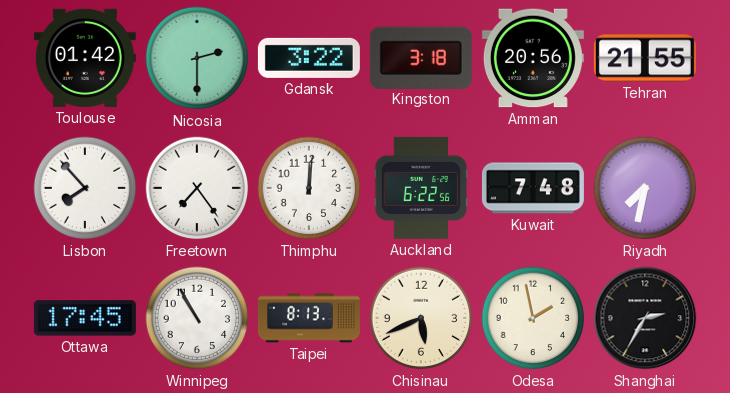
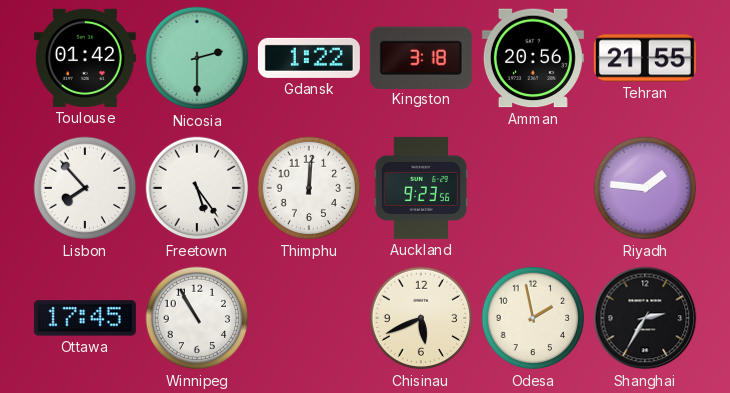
Gdansk: 3:22 -> 1:22 (309, 58)
Freetown: 7:24 -> 5:24 (197, 188)
Auckland: 6:22 -> 9:23 (421, 188)
Kuwait: 7:48 -> none (533, 188)
Riyadh: 7:32 -> 1:46 (645, 188)
Taipei: 8:13 -> none (309, 318)
